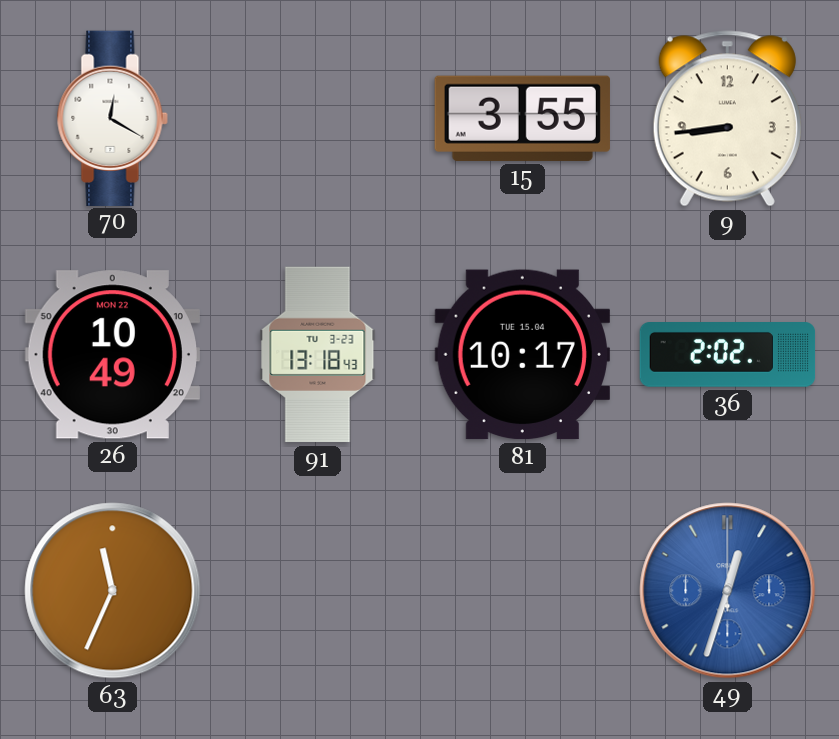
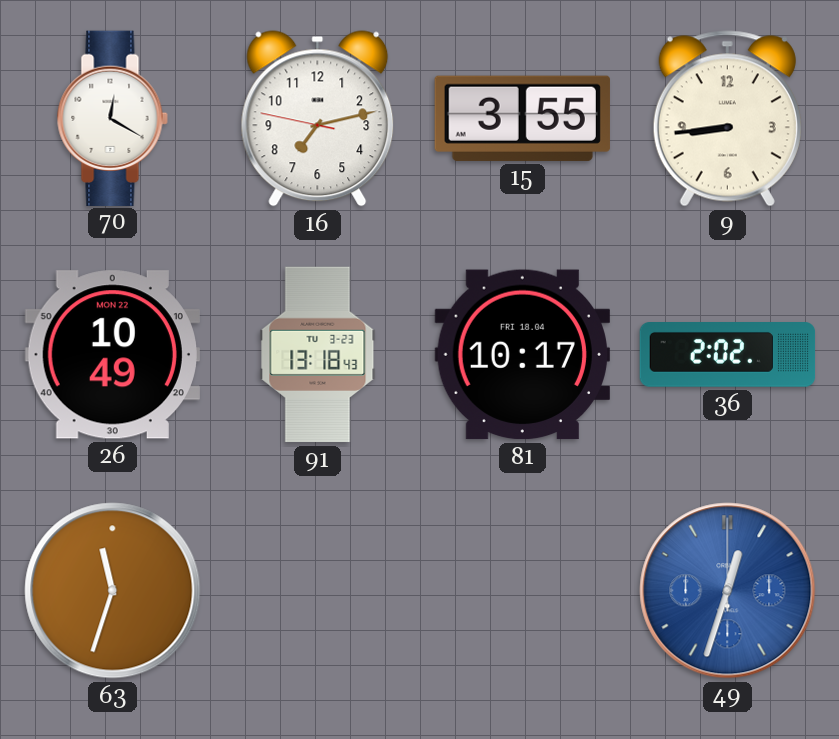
16: none -> 7:12 (318, 119)
81 date: TUE 15.04 -> FRI 18.04 (522, 355)
63: 11:34 -> 11:33 (113, 591)
